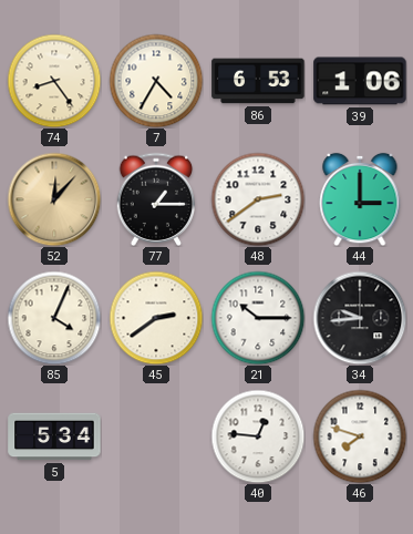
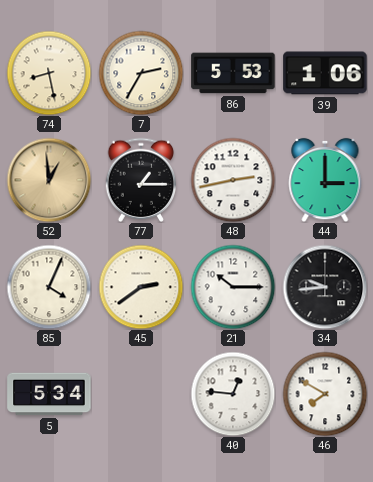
74: 8:24 -> 8:28 (49, 73)
7: 4:35 -> 2:35 (141, 73)
86: 6:53 -> 5:53 (233, 73)
52: 12:07 -> 12:59 (49, 180)
48: 2:39 -> 2:43 (233, 180)
46: 7:48 -> 7:50 (325, 394)
